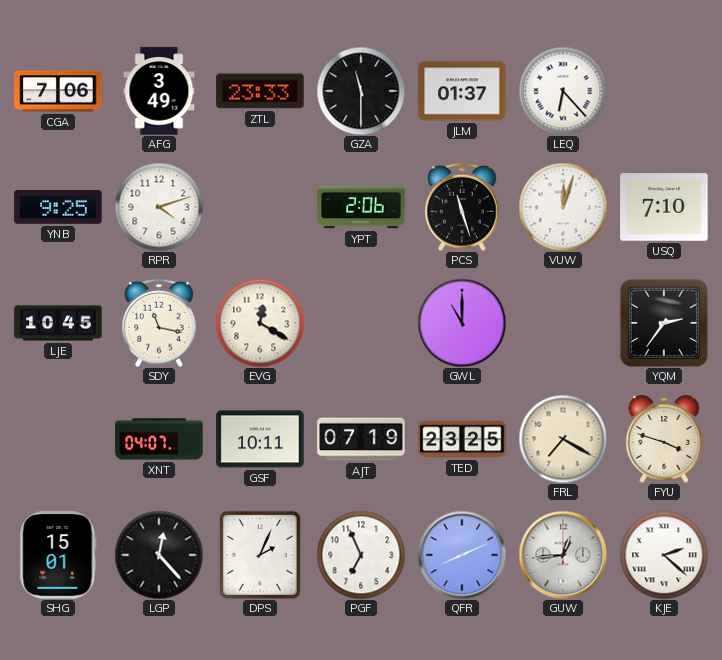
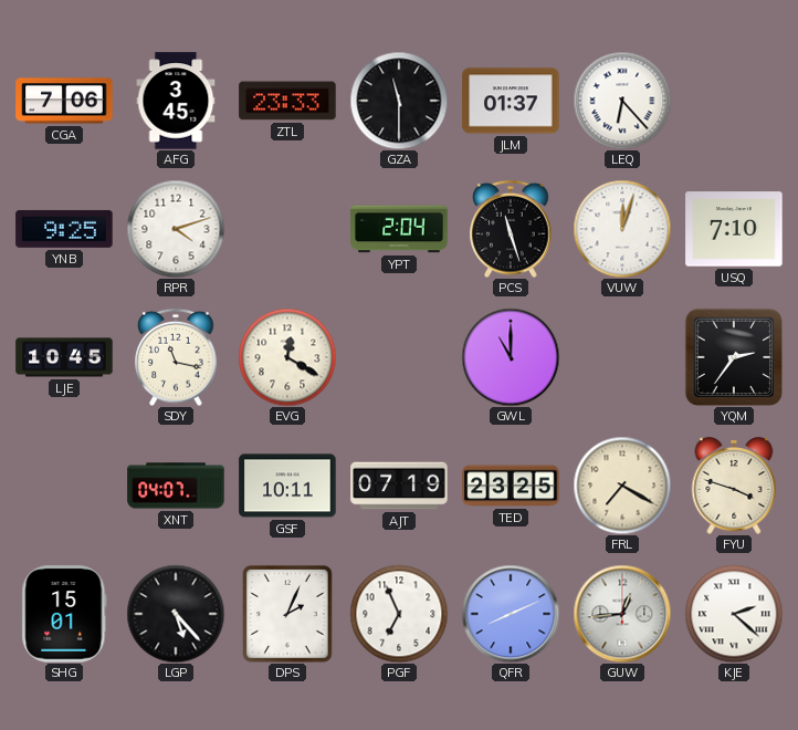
AFG: 3:49 -> 3:45 (176, 101)
YPT: 2:06 -> 2:04 (399, 229)
LGP: 12:23 -> 5:23 (176, 614)
